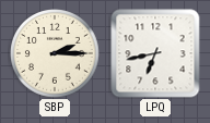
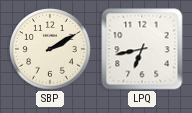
SBP: 2:15 -> 2:10 (51, 50)
